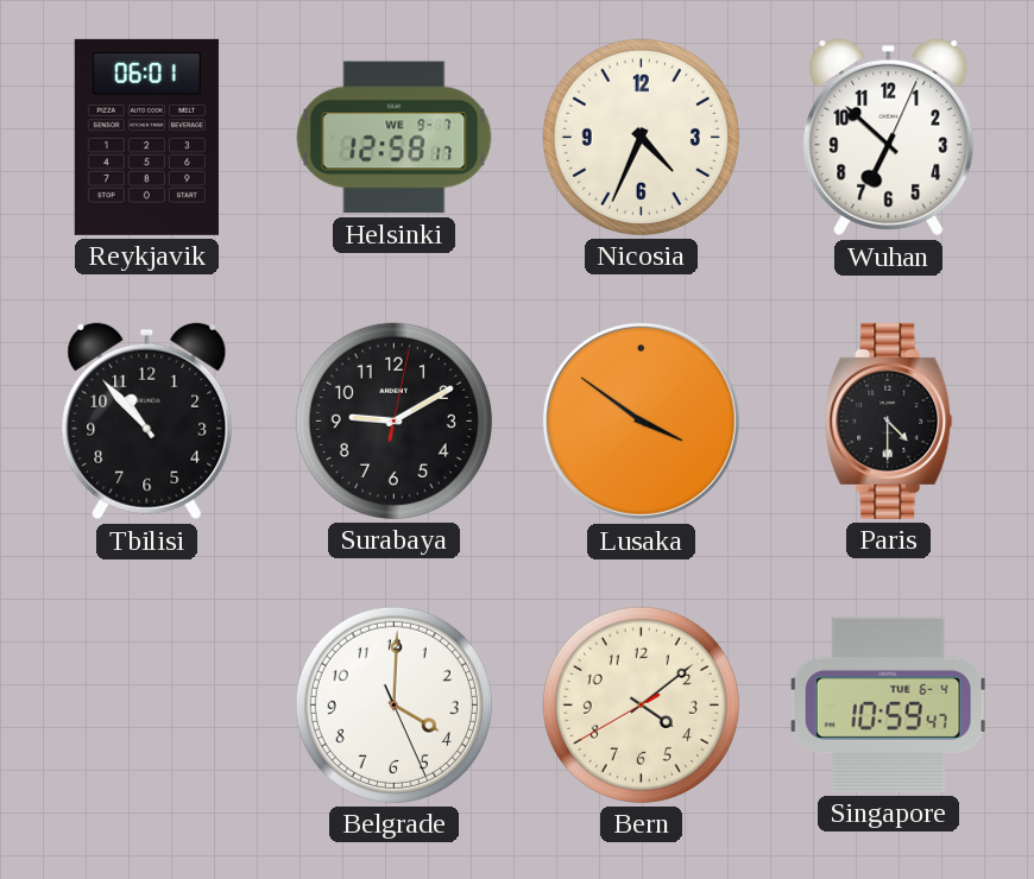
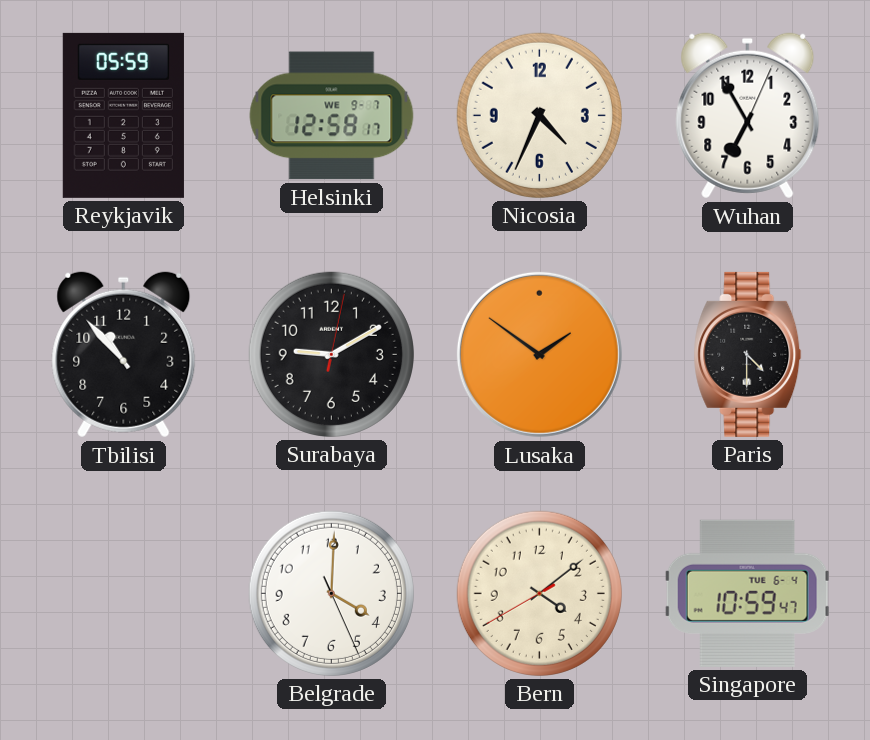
Reykjavik: 06:01 -> 05:59 (123, 115)
Wuhan: 6:52 -> 6:55 (748, 116)
Lusaka: 3:51 -> 1:51 (539, 354)
